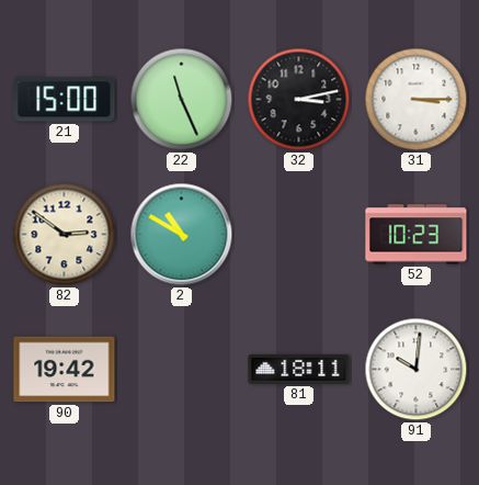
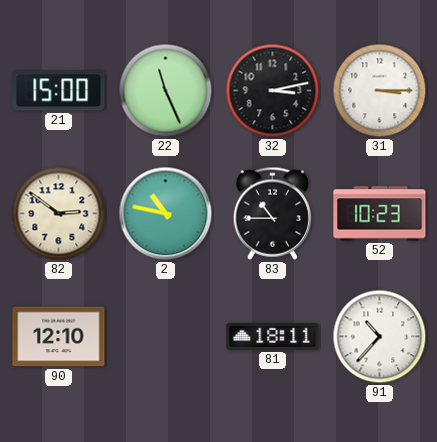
2: 10:50 -> 10:47 (166, 214)
83: none -> 10:45 (272, 213)
90: 19:42 -> 12:10 (59, 337)
91: 10:01 -> 10:37 (380, 337)
